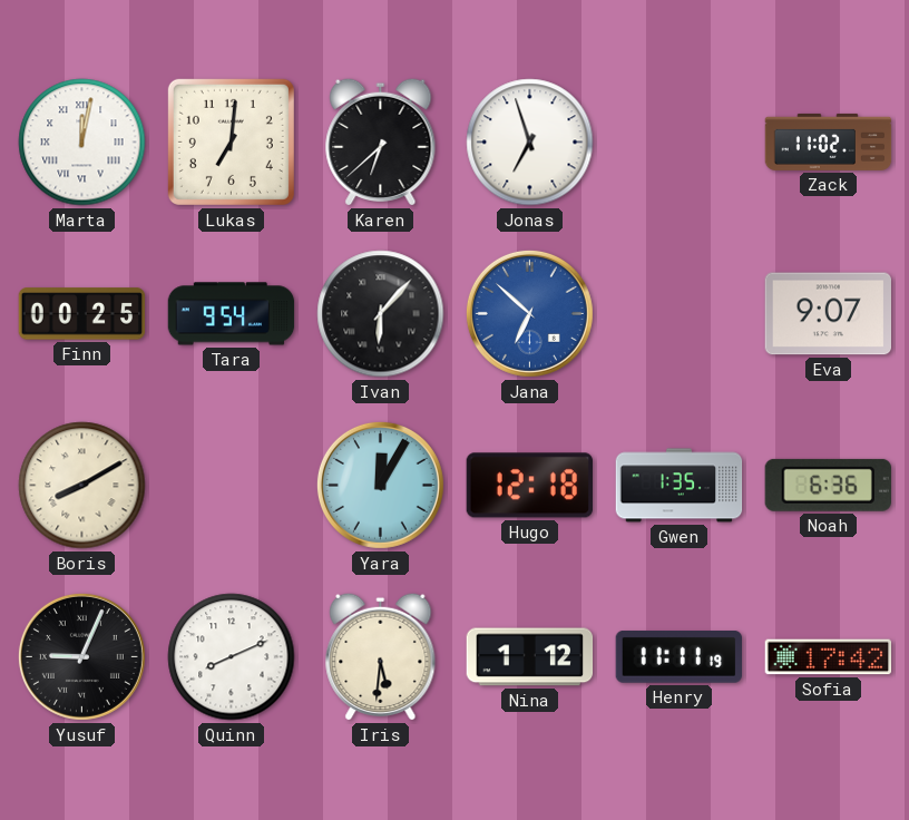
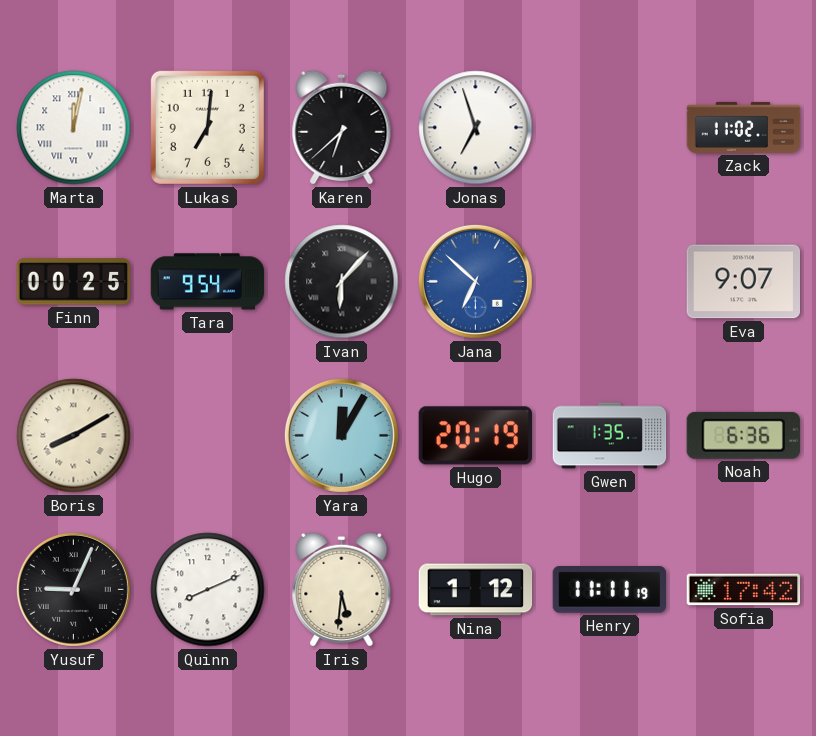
Hugo: 12:18 -> 20:19 (475, 436)
